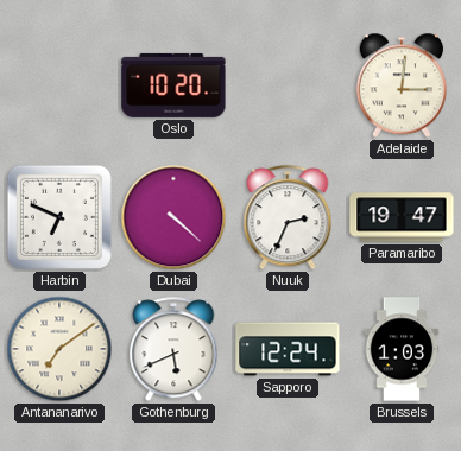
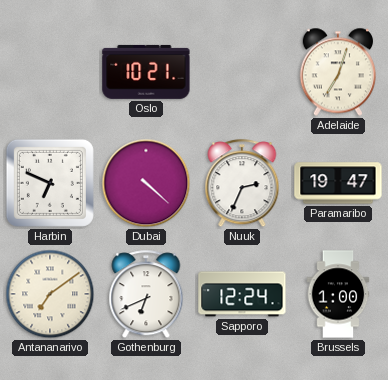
Oslo: 10:20 -> 10:21 (146, 72)
Adelaide: 3:01 -> 7:03 (337, 72)
Gothenburg: 5:41 -> 6:41 (146, 295)
Brussels: 1:03 -> 1:00 (338, 294)
